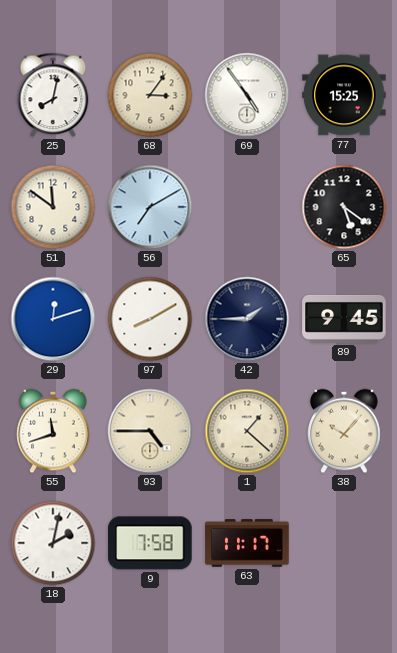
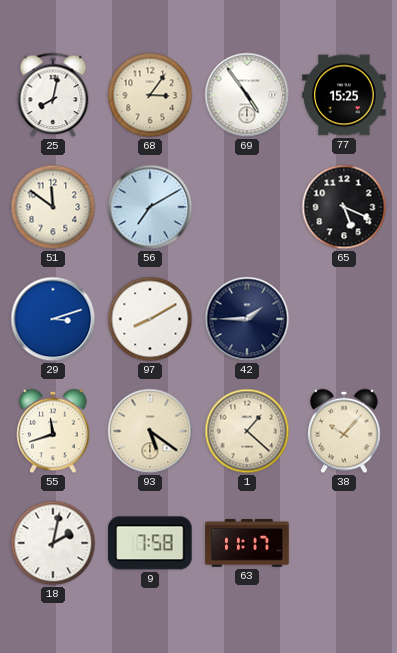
65: 5:21 -> 5:19 (344, 207)
29: 12:12 -> 3:12 (53, 319)
89: 9:45 -> none (344, 319)
93: 4:45 -> 5:21 (150, 431)
